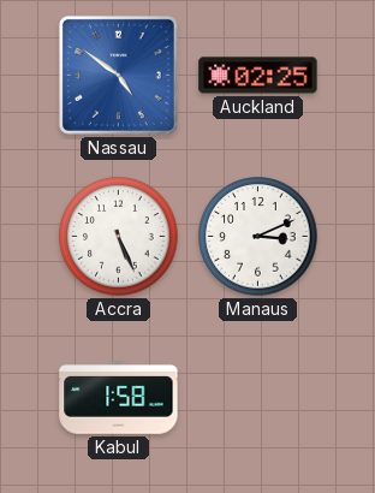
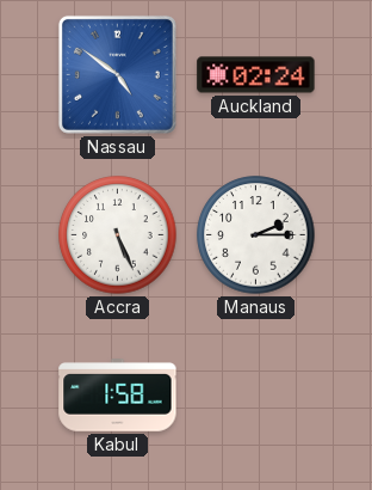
Auckland: 02:25 -> 02:24 (256, 75)
Manaus: 3:11 -> 2:15 (256, 235)
